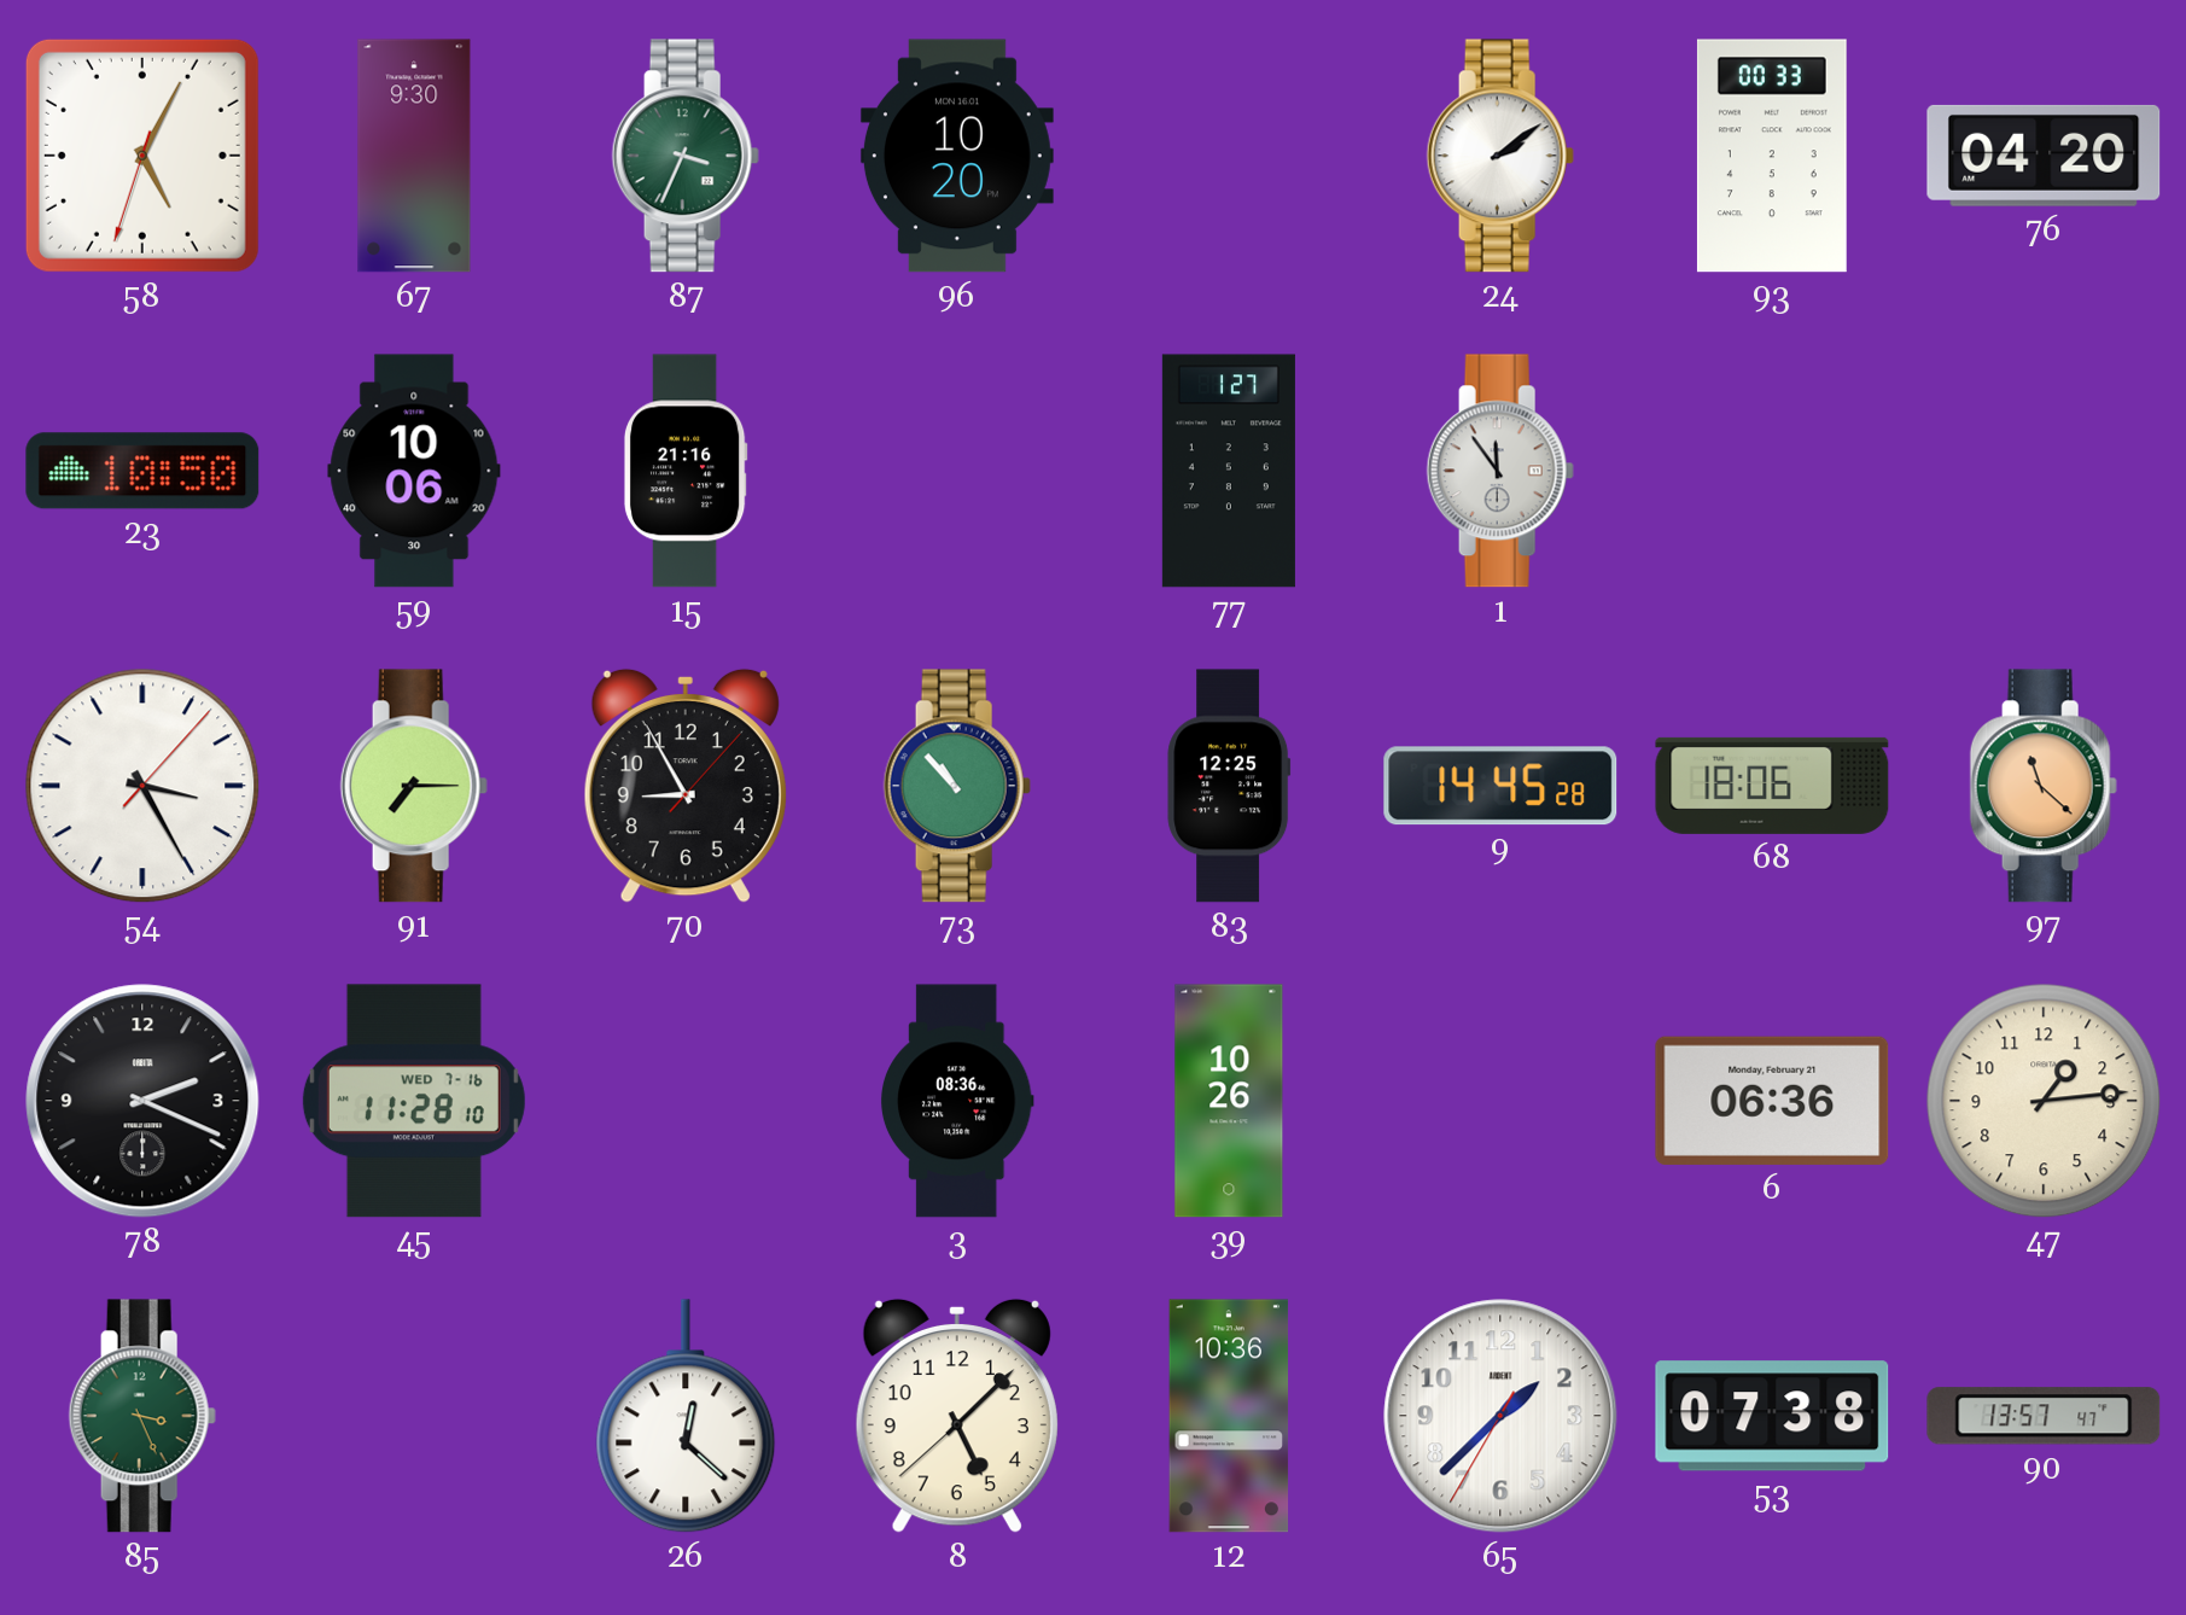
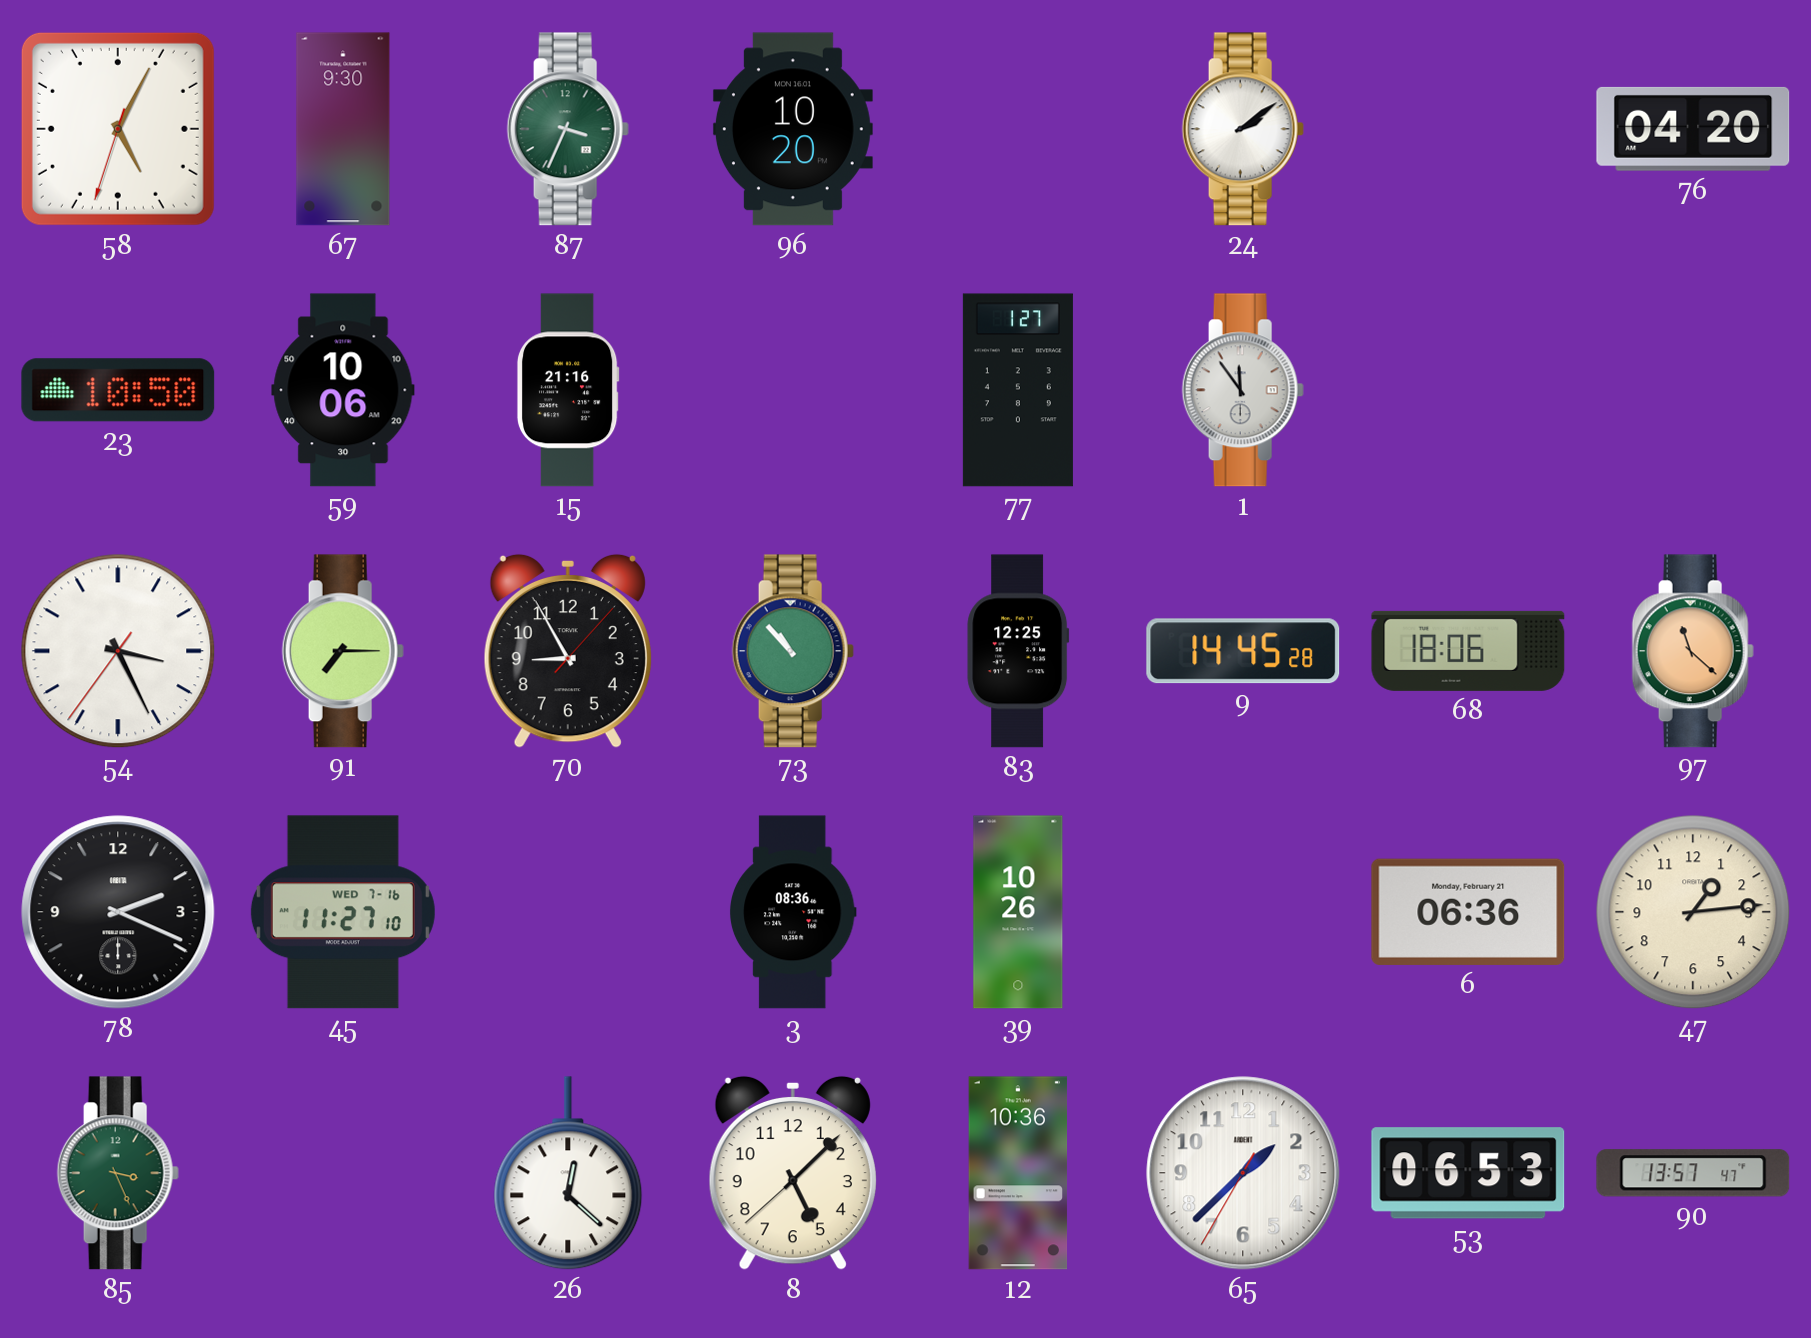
93: 00:33 -> none (1772, 156)
54: 3:25:07 -> 3:25:36 (118, 651)
45: 11:28 -> 11:27 (343, 912)
53: 07:38 -> 06:53 (1468, 1173)
